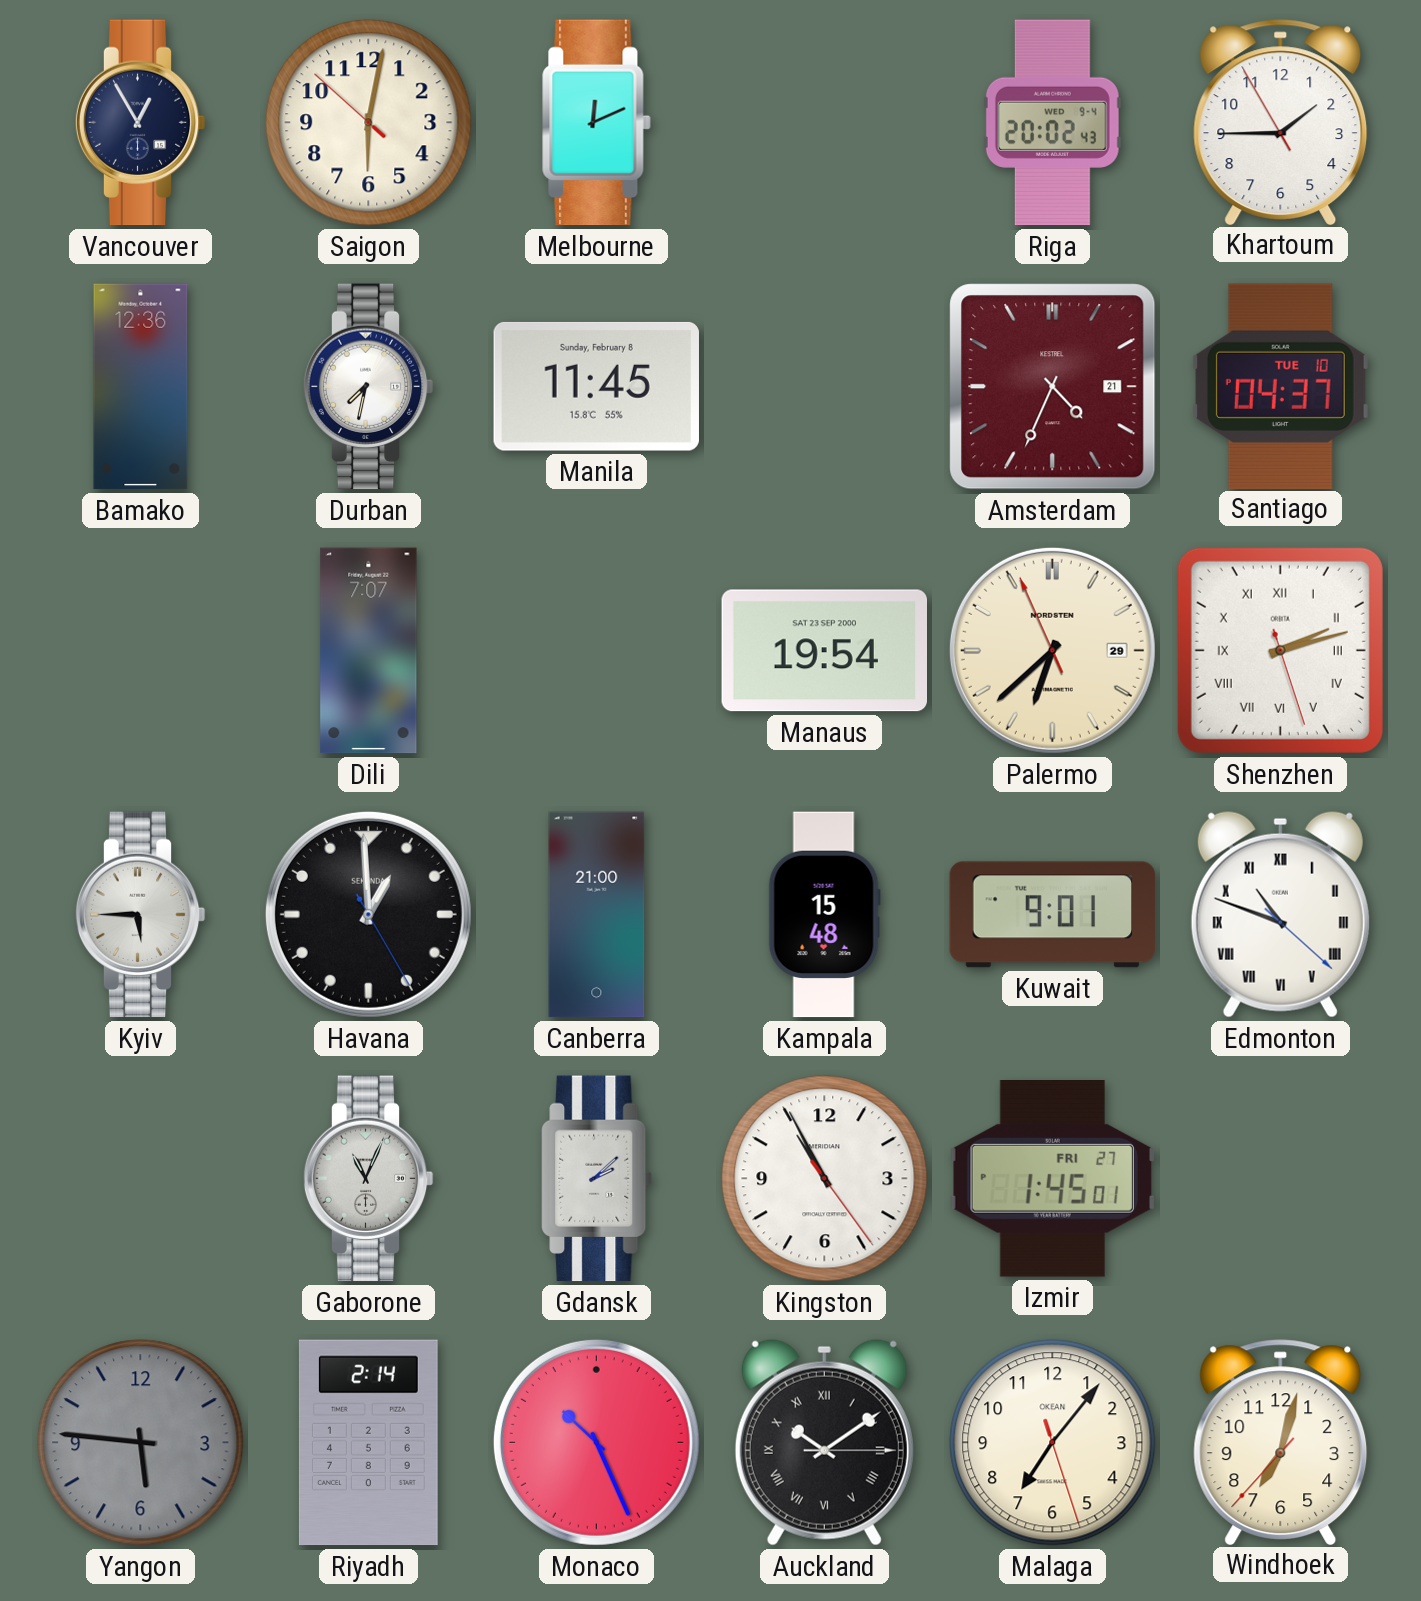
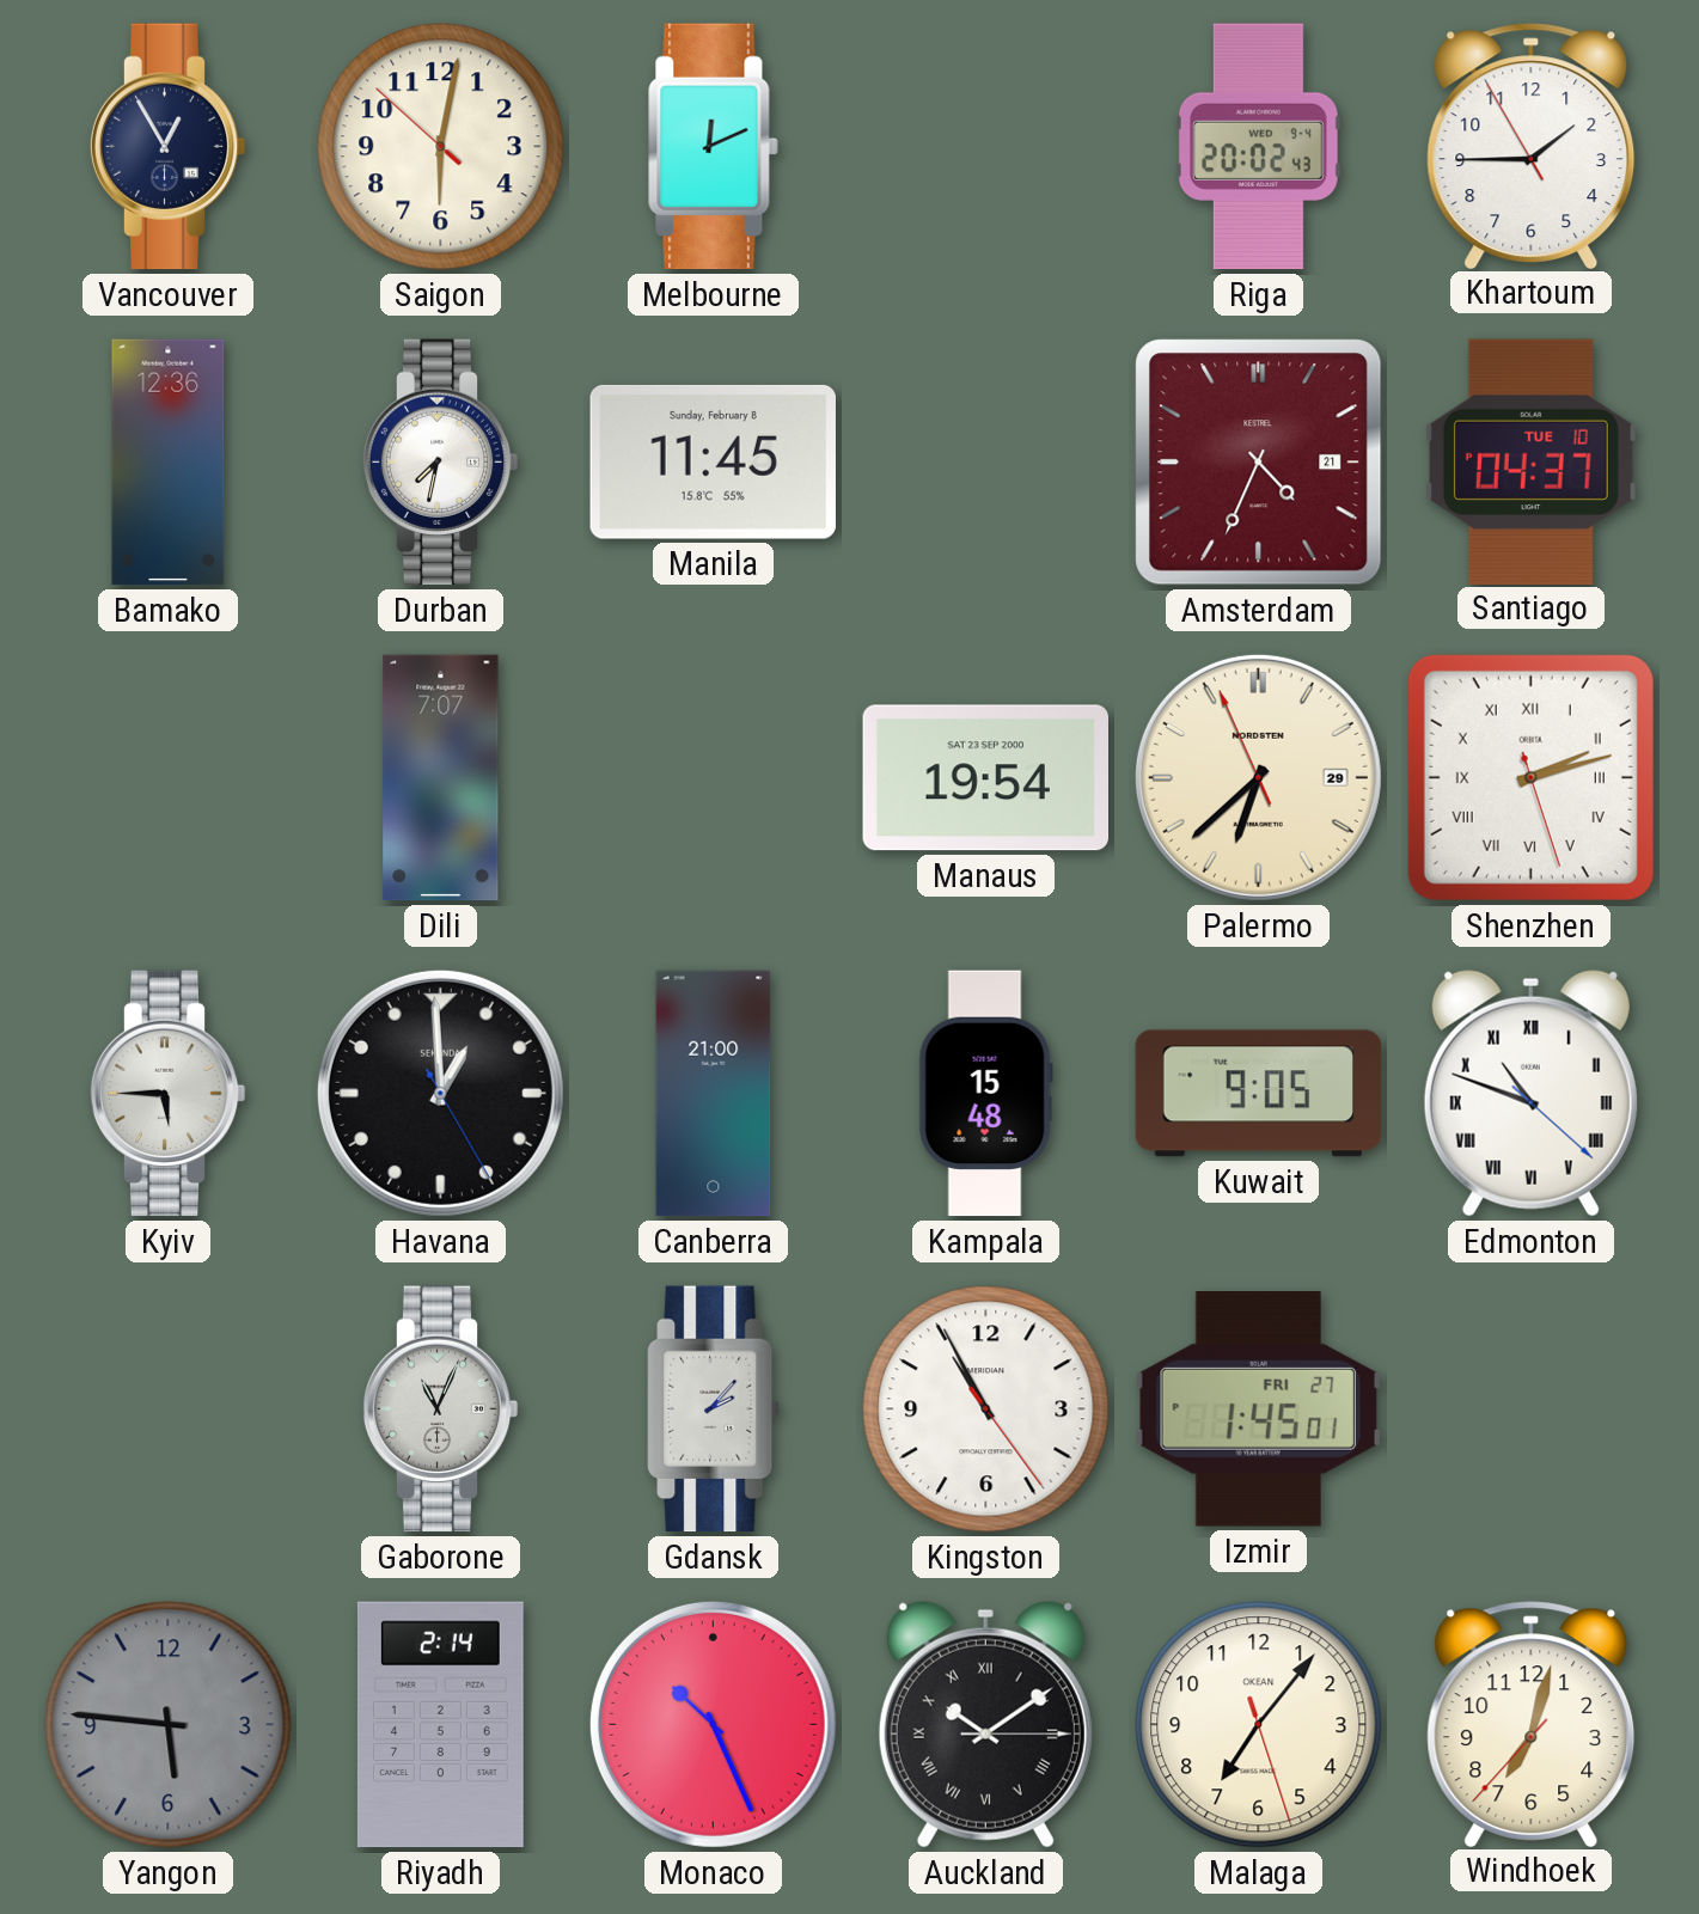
Kuwait: 9:01 -> 9:05 (1259, 1094)
Gdansk: 2:08 -> 2:07 (714, 1409)
